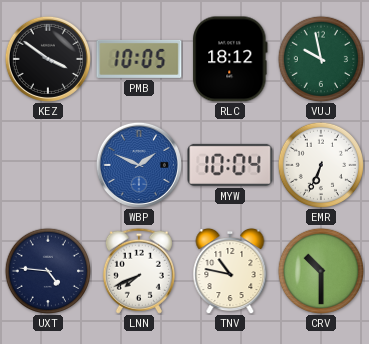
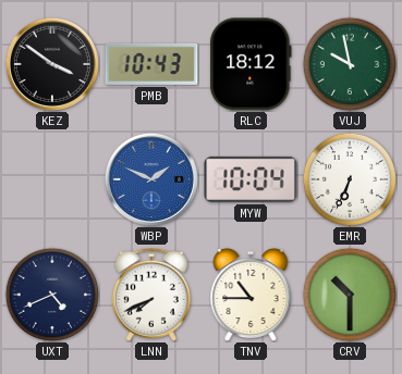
PMB: 10:05 -> 10:43 (151, 64)
UXT: 4:46 -> 4:41 (51, 294)
TNV: 10:47 -> 10:45 (251, 295)
